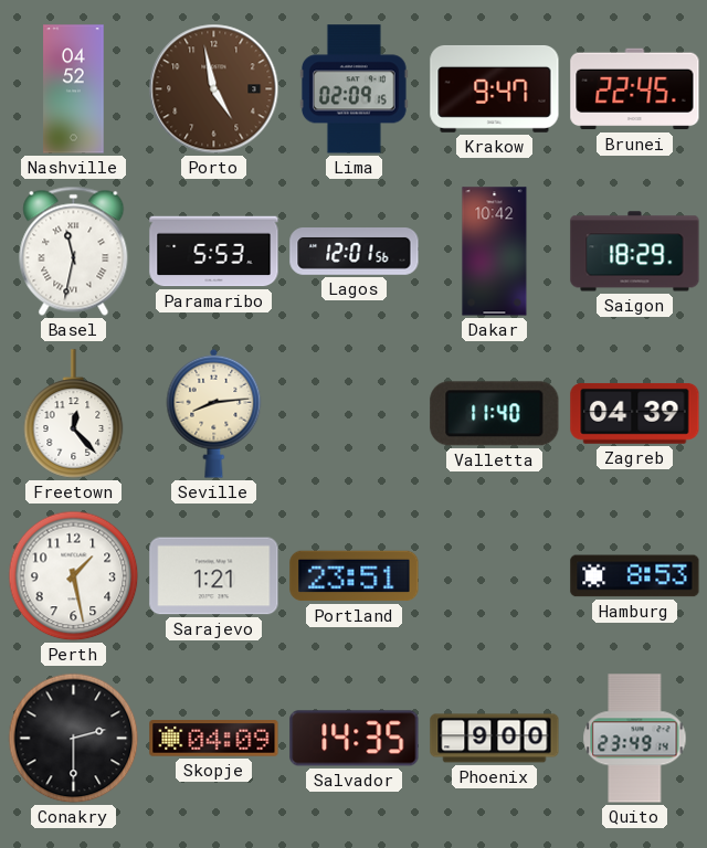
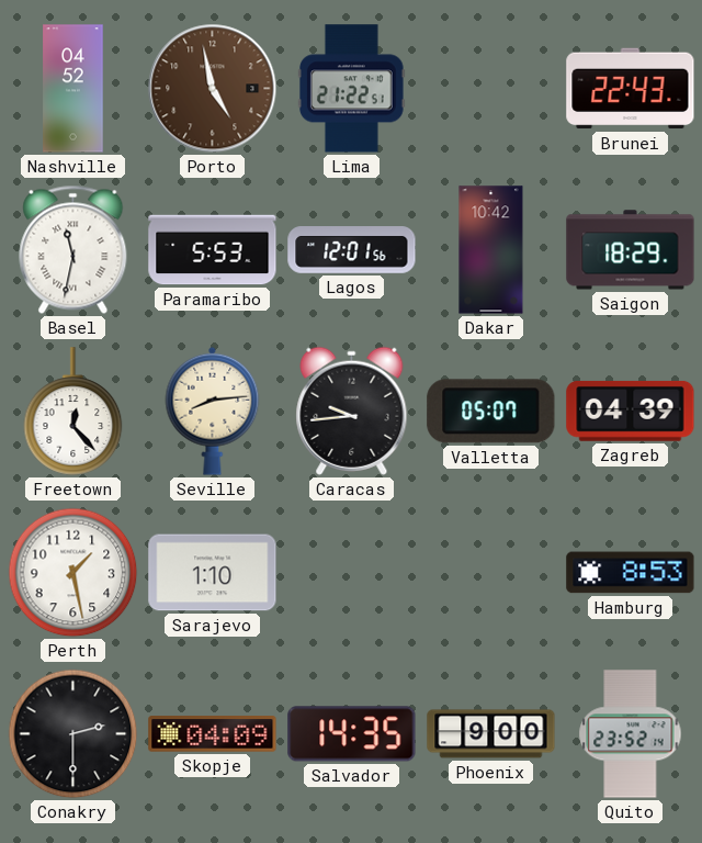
Lima: 02:09 -> 21:22 (352, 89)
Krakow: 9:47 -> none (495, 88)
Brunei: 22:45 -> 22:43 (631, 89)
Caracas: none -> 9:44 (352, 411)
Valletta: 11:40 -> 05:07 (491, 412)
Sarajevo: 1:21 -> 1:10 (213, 573)
Portland: 23:51 -> none (355, 576)
Quito: 23:49 -> 23:52 (631, 734)
